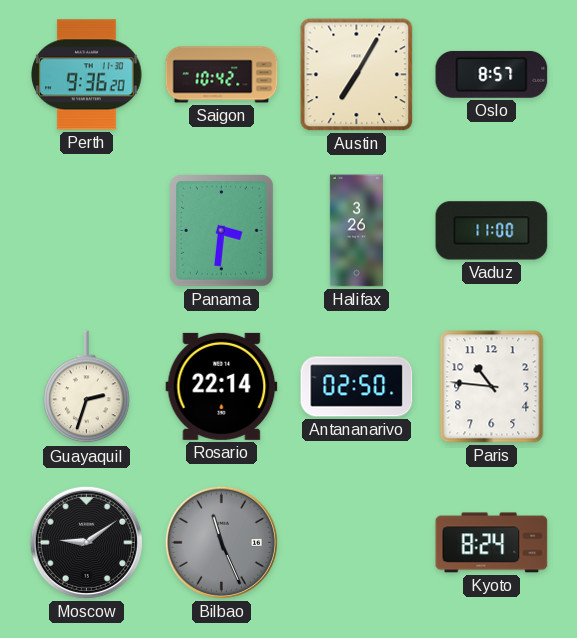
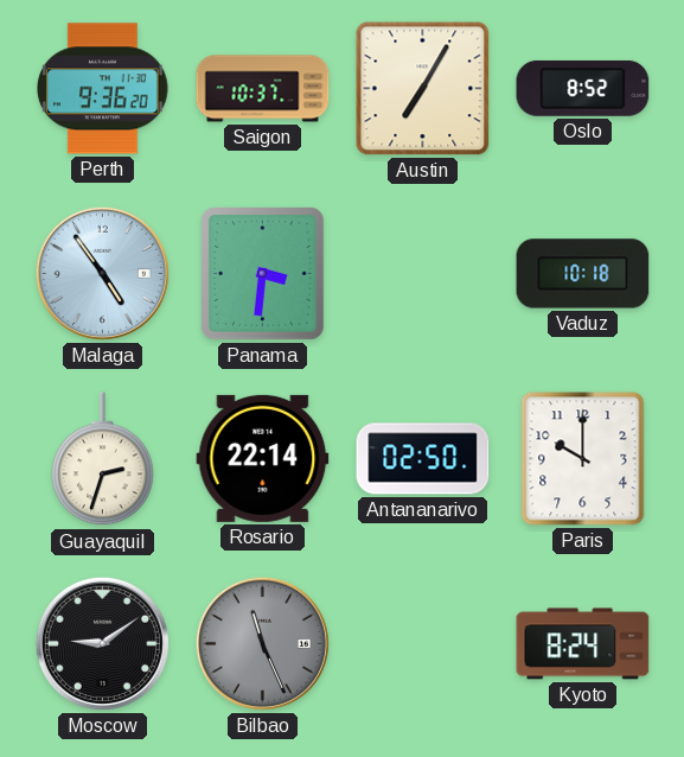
Saigon: 10:42 -> 10:37 (263, 89)
Oslo: 8:57 -> 8:52 (583, 88)
Malaga: none -> 4:54 (102, 273)
Halifax: 3:26 -> none (356, 231)
Vaduz: 11:00 -> 10:18 (583, 274)
Paris: 10:46 -> 10:00 (583, 459)
